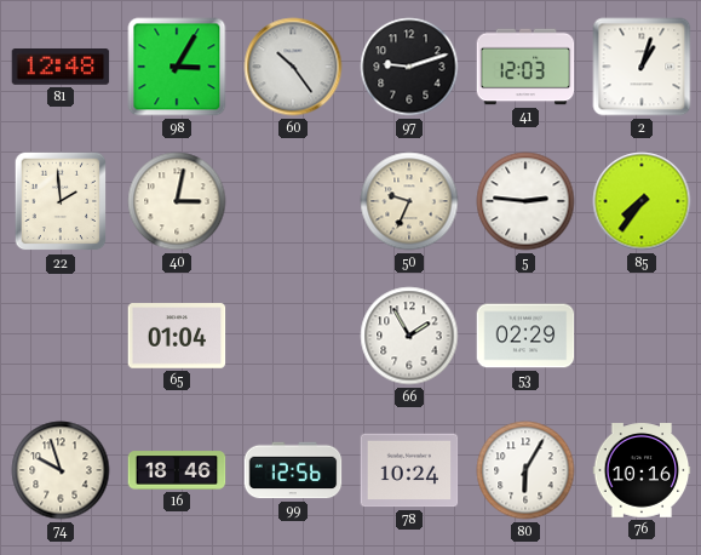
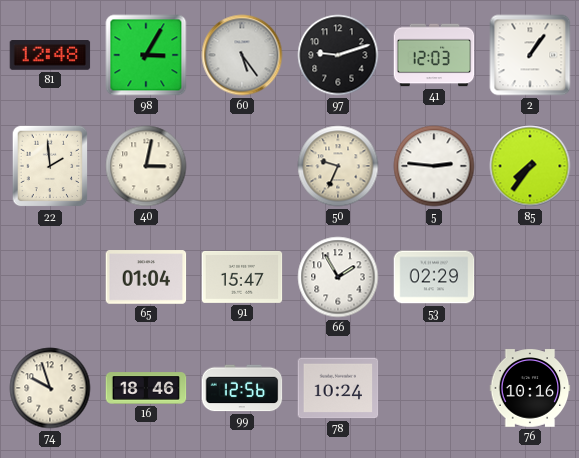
60: 10:24 -> 5:24 (242, 55)
2: 1:03 -> 1:06 (530, 55)
91: none -> 15:47 (242, 277)
80: 6:05 -> none (525, 470)
